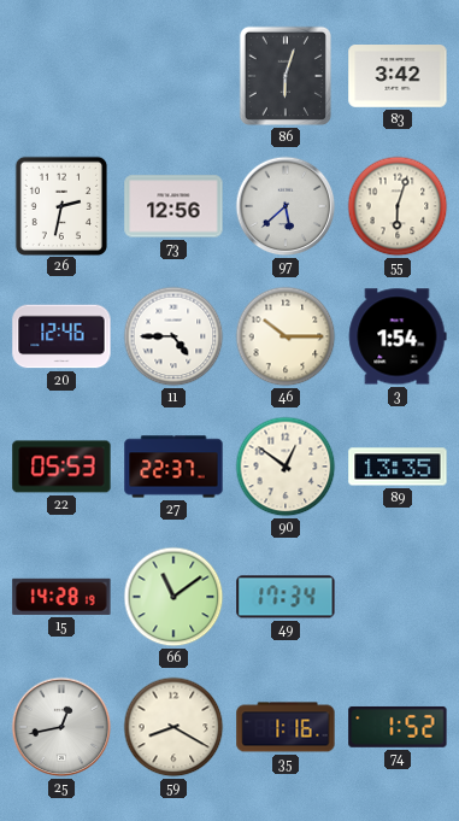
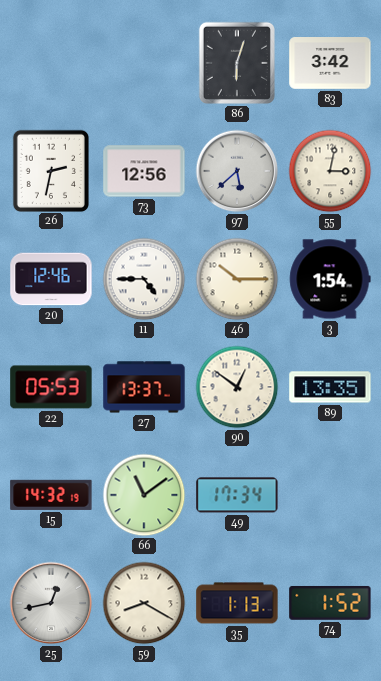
55: 6:03 -> 3:02 (330, 171)
27: 22:37 -> 13:37 (144, 387)
15: 14:28 -> 14:32 (51, 495)
35: 1:16 -> 1:13 (237, 603)
